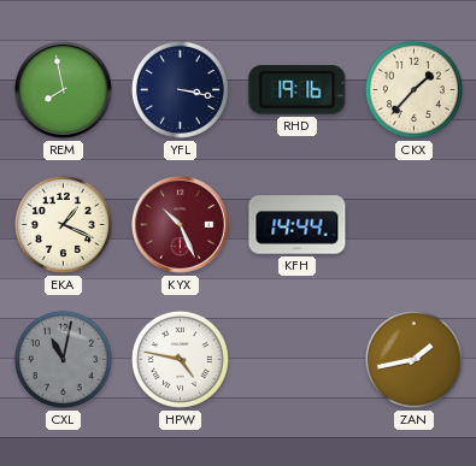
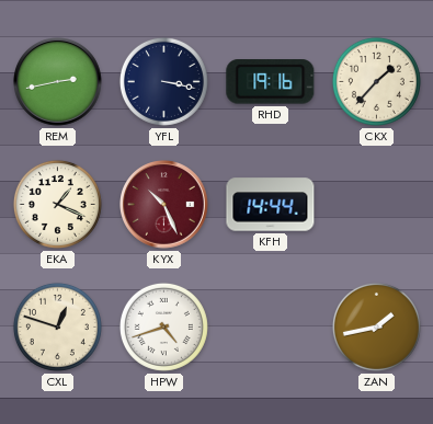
REM: 7:58 -> 2:43 (58, 82)
CXL: 11:02 -> 12:48 (57, 326)
CXL dial: grey -> cream (57, 326)
HPW: 4:47 -> 4:42 (163, 326)
